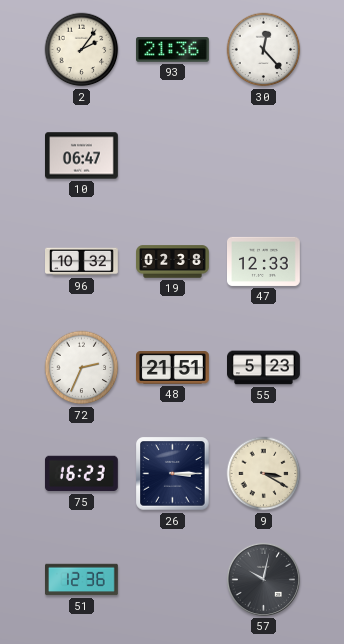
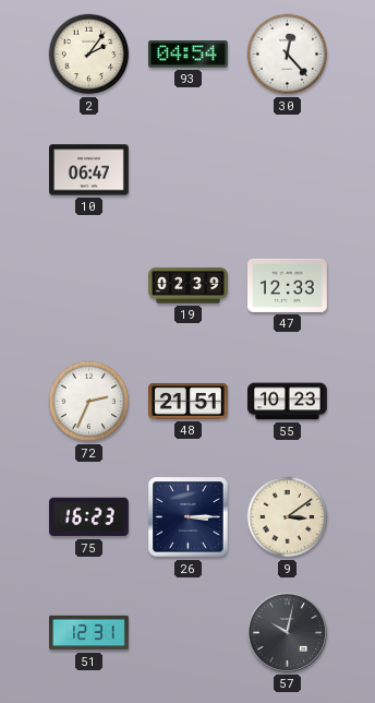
93: 21:36 -> 04:54 (189, 55)
96: 10:32 -> none (82, 262)
19: 02:38 -> 02:39 (189, 286)
55: 5:23 -> 10:23 (288, 402)
9: 3:20 -> 3:09 (288, 517)
51: 12:36 -> 12:31 (89, 633)
